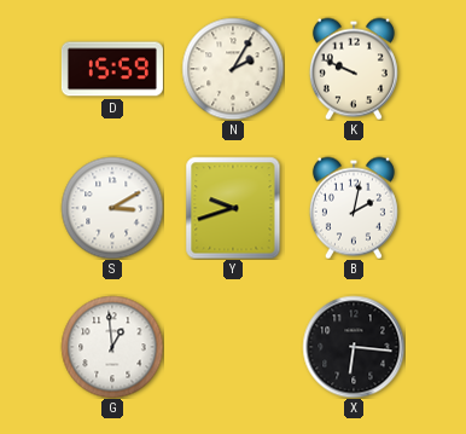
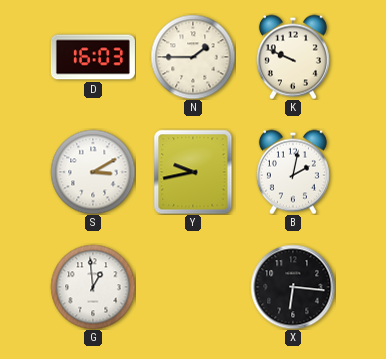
D: 15:59 -> 16:03 (93, 57)
N: 2:05 -> 1:45 (193, 57)
Y: 9:42 -> 9:43 (193, 172)
